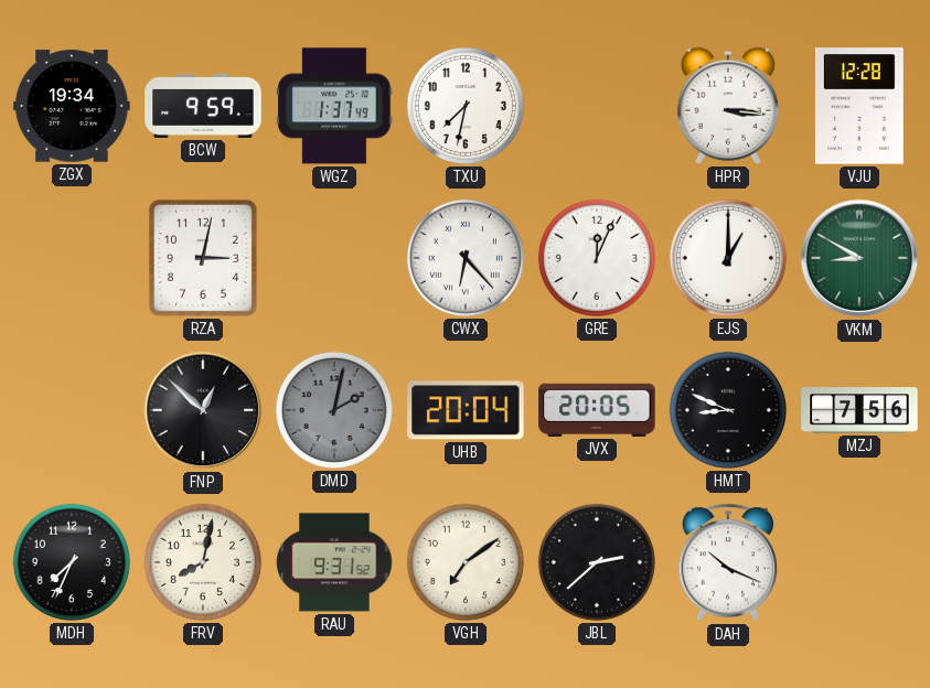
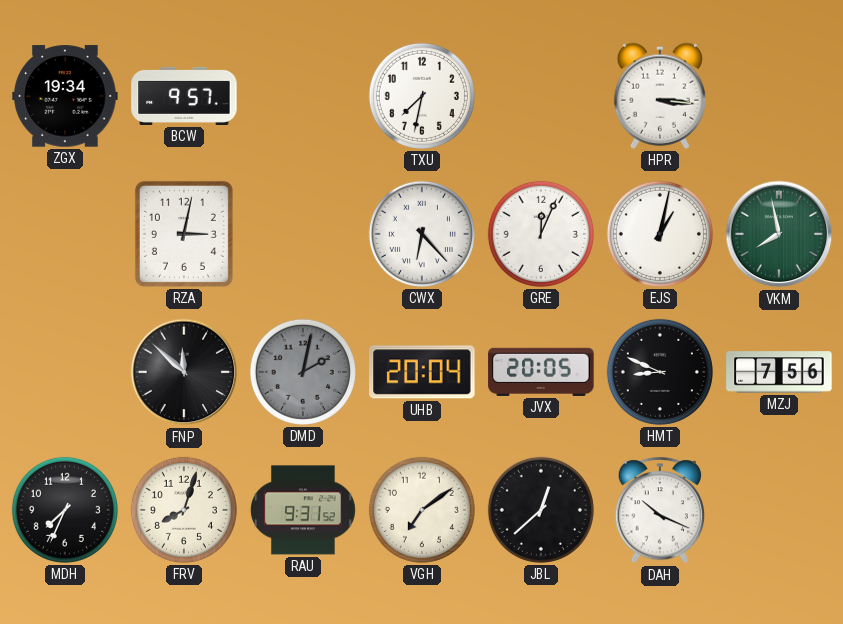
BCW: 9:59 -> 9:57 (184, 96)
WGZ: 1:37 -> none (334, 106)
VJU: 12:28 -> none (859, 106)
EJS: 1:00 -> 1:02 (660, 234)
VKM: 8:50 -> 7:58 (779, 234)
FNP: 12:52 -> 11:52 (184, 372)
FRV: 8:02 -> 8:03 (184, 510)
JBL: 2:38 -> 12:38 (541, 510)
